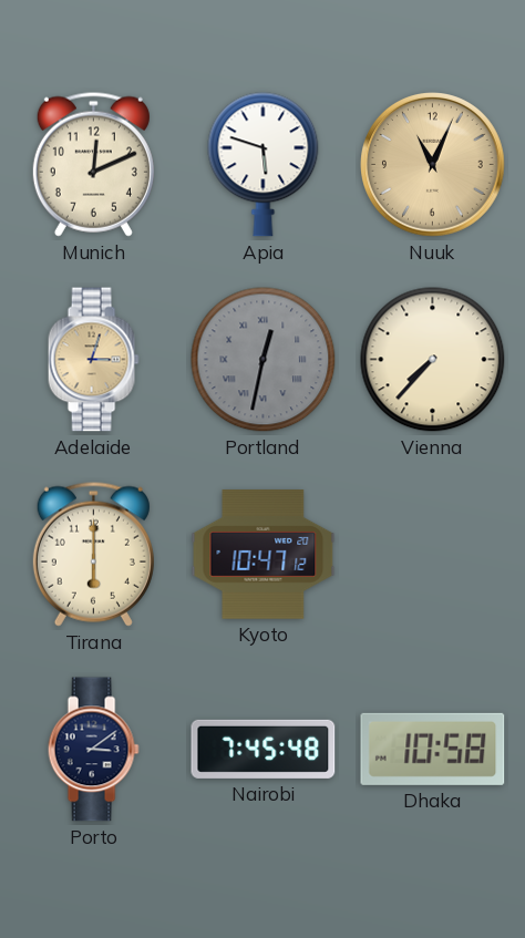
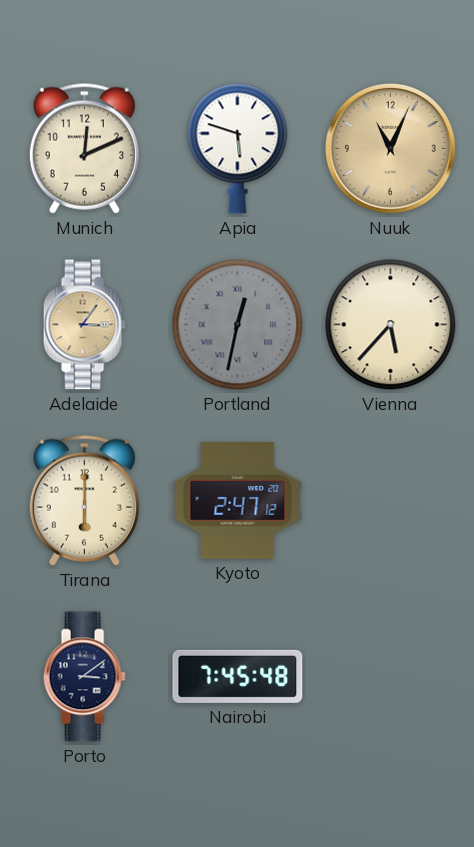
Adelaide: 3:03 -> 3:06 (84, 325)
Vienna: 7:37 -> 5:37 (391, 325)
Kyoto: 10:47 -> 2:47 (238, 501)
Dhaka: 10:58 -> none (433, 749)
